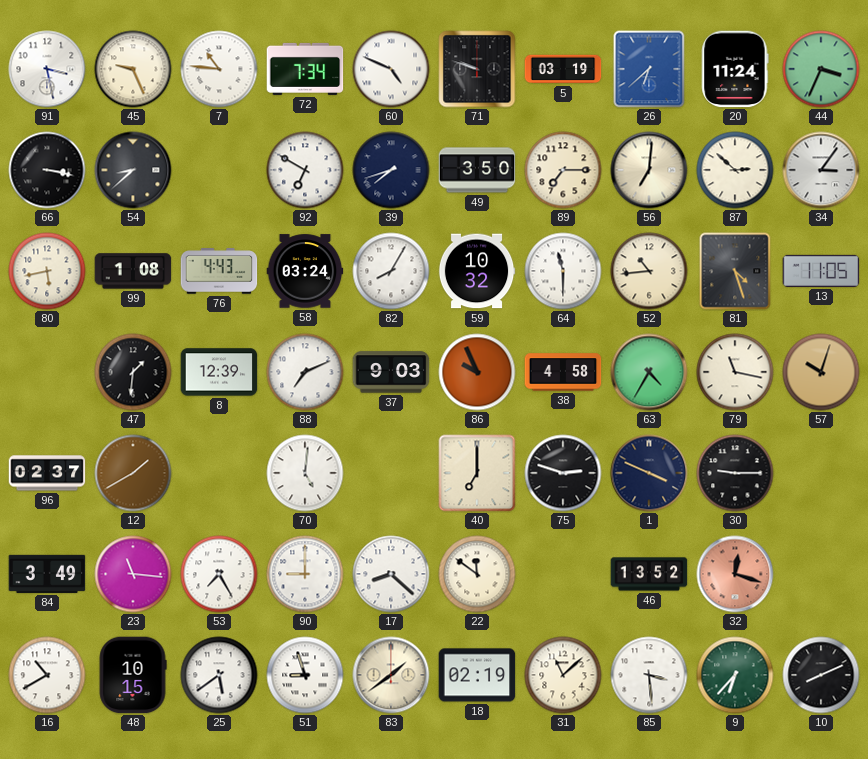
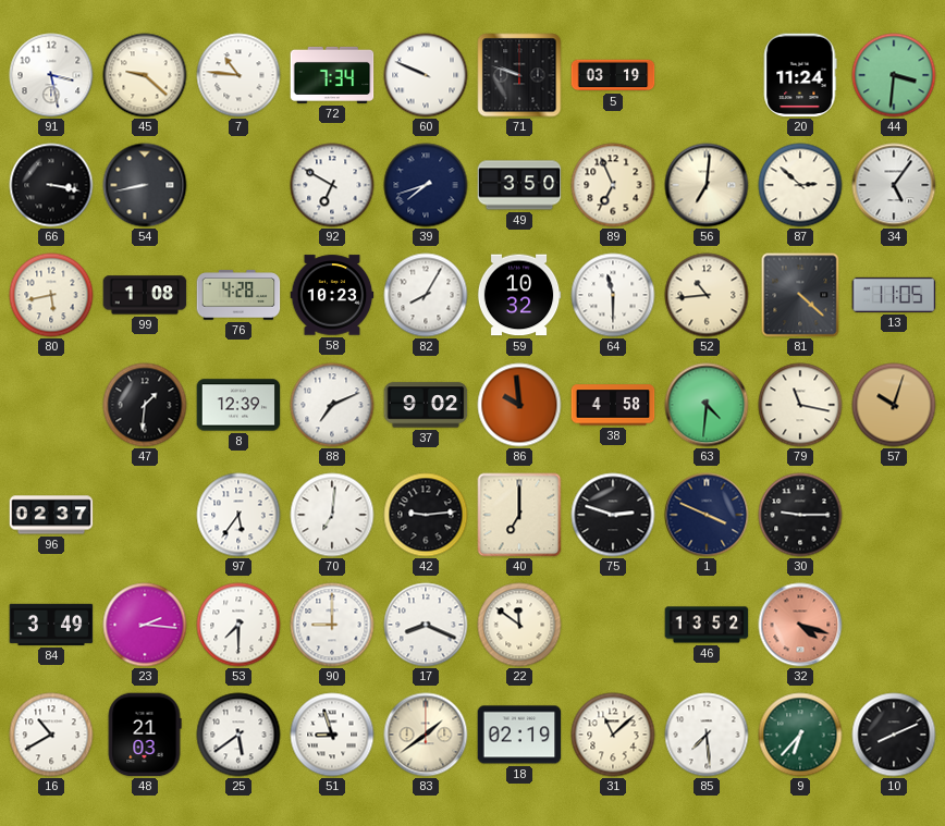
45: 9:26 -> 9:22 (145, 75)
60: 4:49 -> 9:49 (426, 75)
26: 6:38 -> none (649, 69)
44: 3:34 -> 3:31 (894, 75)
54: 8:38 -> 8:43 (145, 185)
89: 7:15 -> 6:56 (613, 185)
34: 3:06 -> 5:06 (894, 185)
76: 4:43 -> 4:28 (238, 295)
58: 03:24 -> 10:23 (332, 295)
81: 4:27 -> 4:22 (800, 295)
37: 9:03 -> 9:02 (426, 405)
86: 9:56 -> 9:59 (519, 405)
63: 4:35 -> 4:31 (707, 405)
12: 1:40 -> none (133, 473)
97: none -> 5:36 (238, 515)
70: 5:01 -> 7:01 (332, 515)
42: none -> 9:14 (426, 515)
23: 11:16 -> 2:16 (145, 625)
53: 7:25 -> 7:30 (238, 625)
17: 8:22 -> 8:19 (426, 625)
32: 12:18 -> 4:18 (800, 625)
48: 10:15 -> 21:03 (145, 735)
85: 3:29 -> 7:29 (707, 735)
